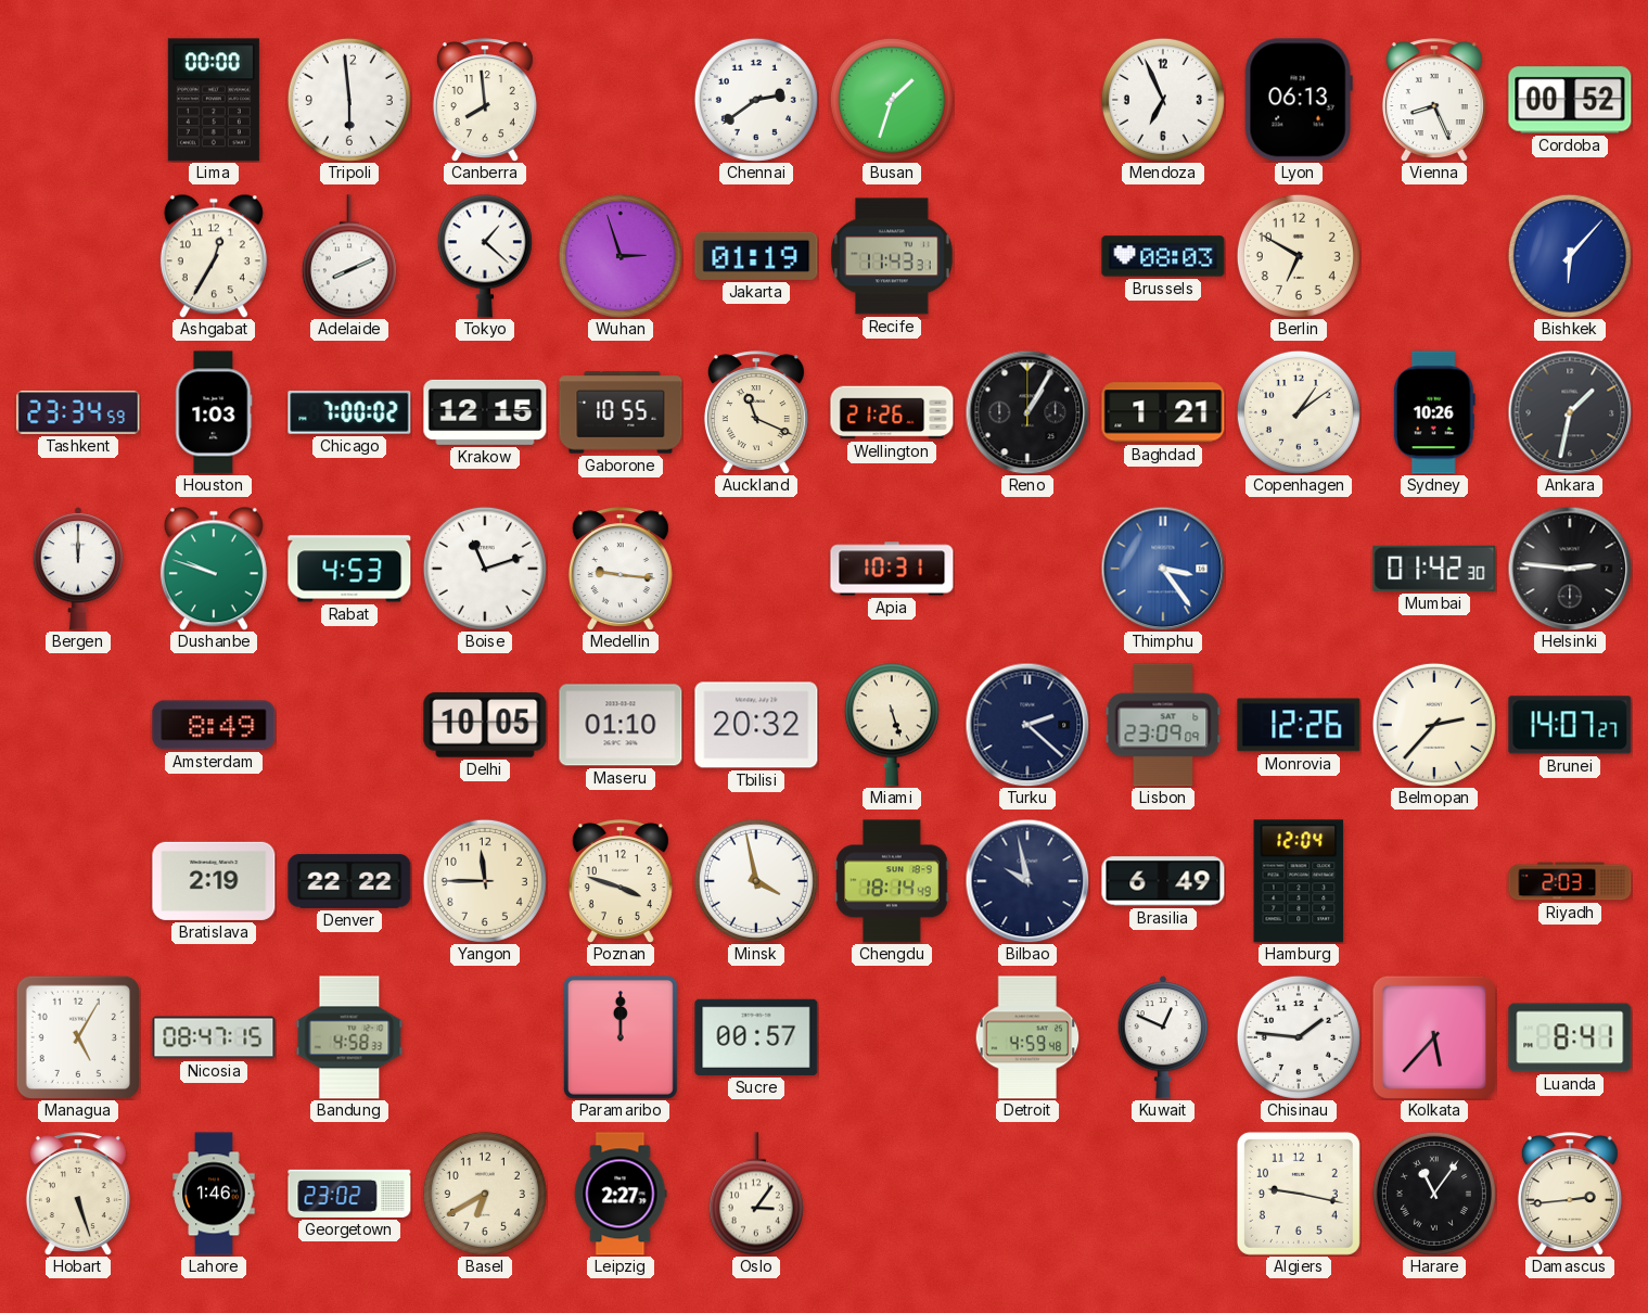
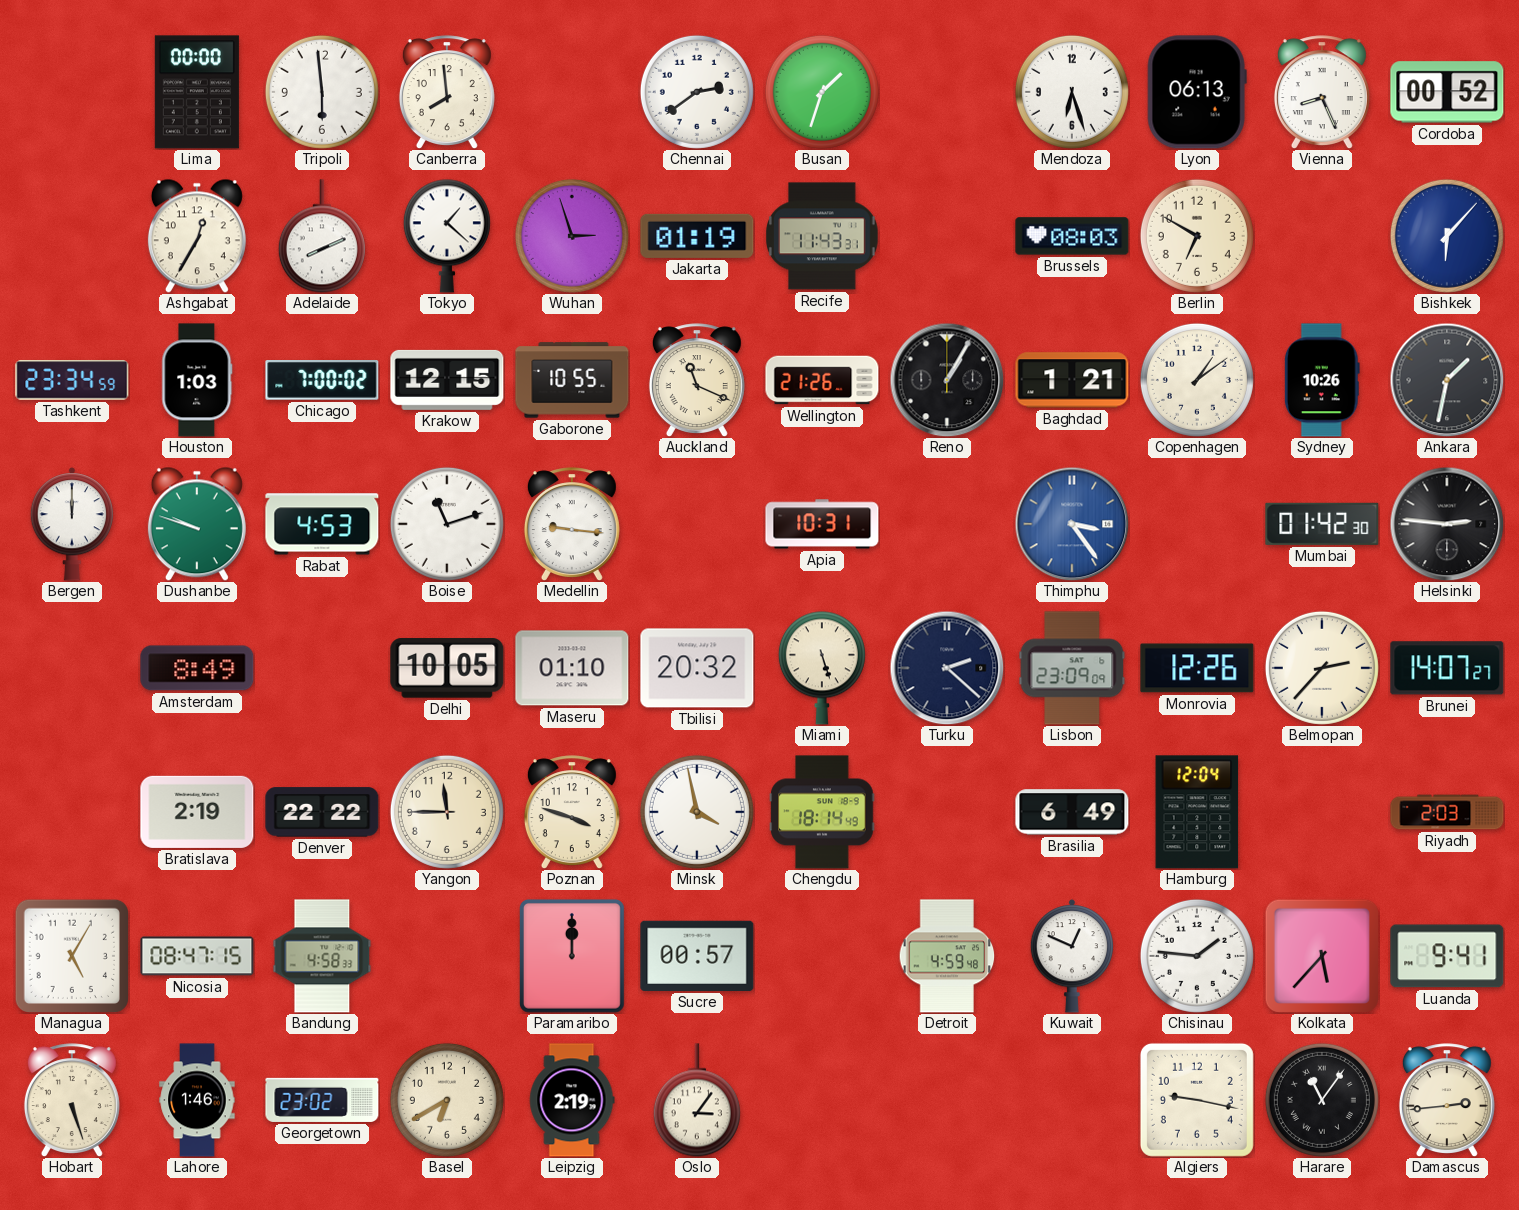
Mendoza: 6:56 -> 6:27 (1072, 92)
Bilbao: 9:58 -> none (1027, 881)
Luanda: 8:41 -> 9:41 (1447, 956)
Leipzig: 2:27 -> 2:19 (572, 1100)
